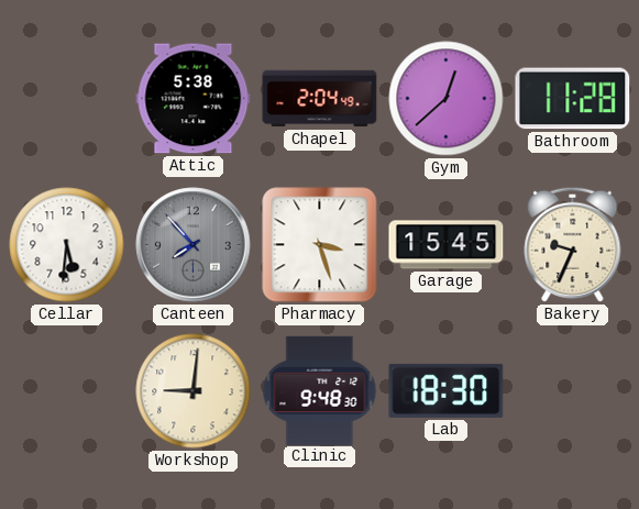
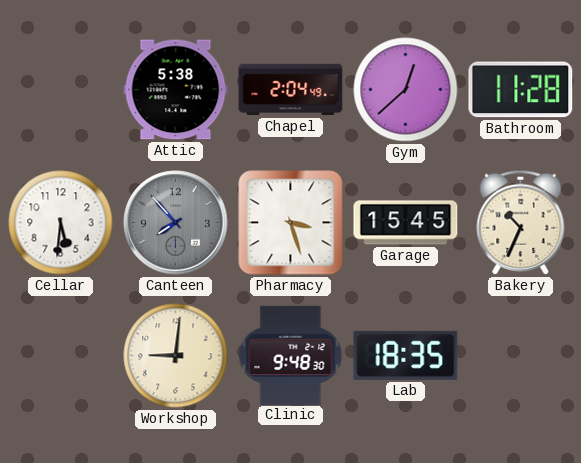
Bakery: 9:34 -> 10:34 (521, 222)
Lab: 18:30 -> 18:35 (406, 355)
